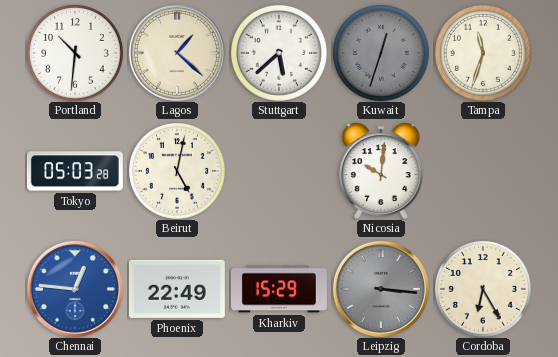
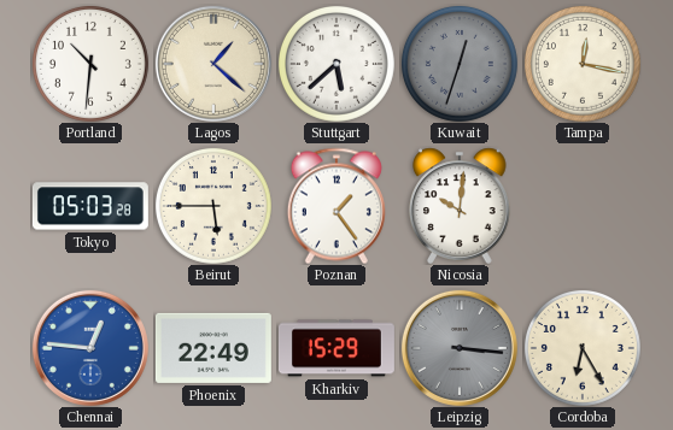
Tampa: 11:33 -> 12:17 (583, 64)
Beirut: 5:02 -> 5:45 (213, 206)
Poznan: none -> 1:24 (336, 206)
